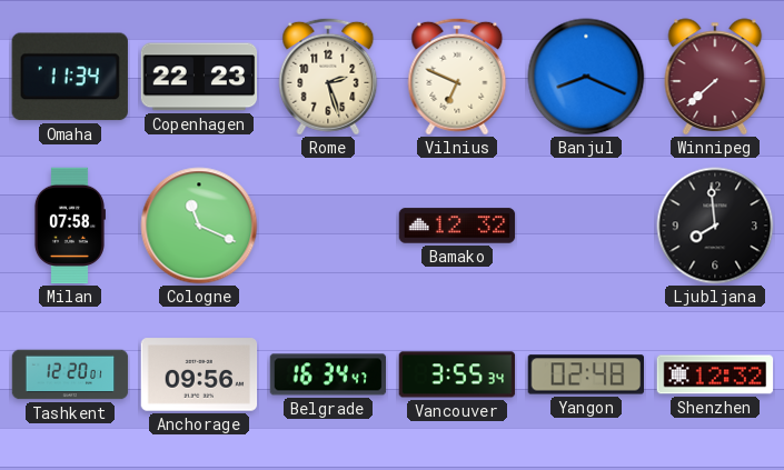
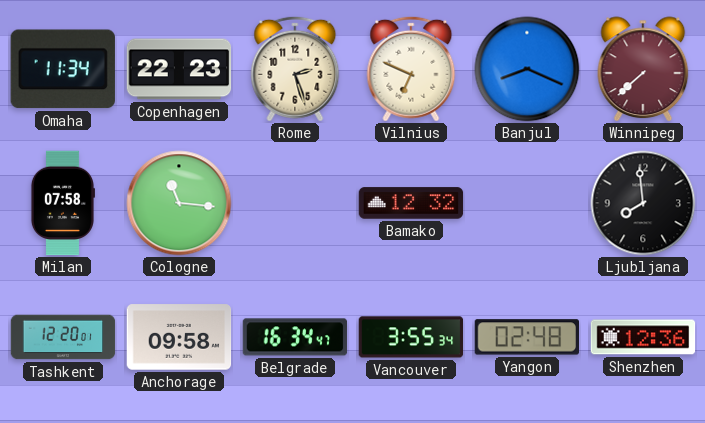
Cologne: 11:19 -> 11:16 (179, 203)
Anchorage: 09:56 -> 09:58 (179, 337)
Shenzhen: 12:32 -> 12:36 (643, 337)
